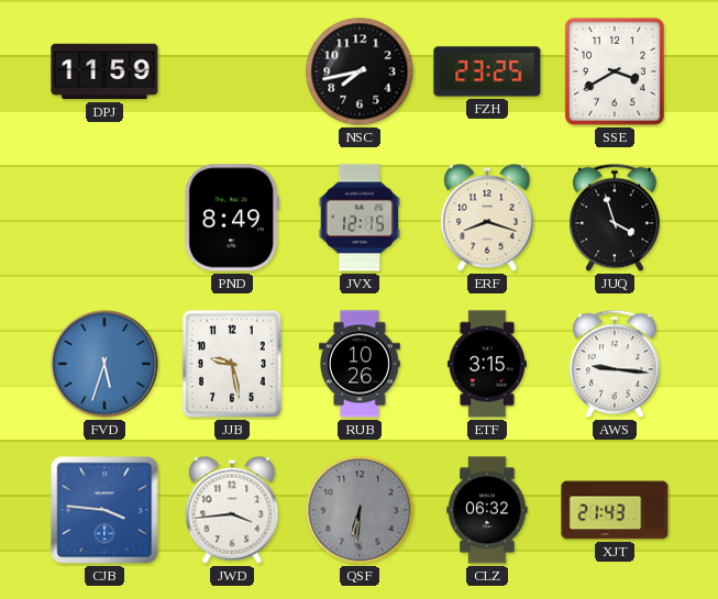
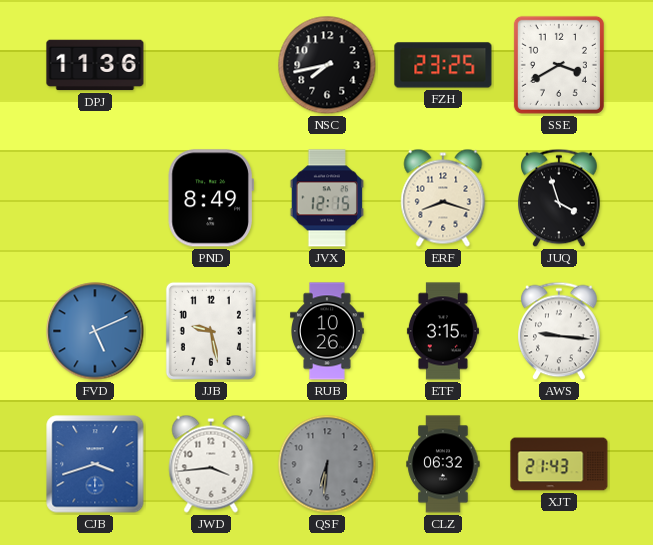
DPJ: 11:59 -> 11:36 (95, 65)
FVD: 5:33 -> 5:11 (95, 331)
CJB: 3:46 -> 3:42 (95, 464)
